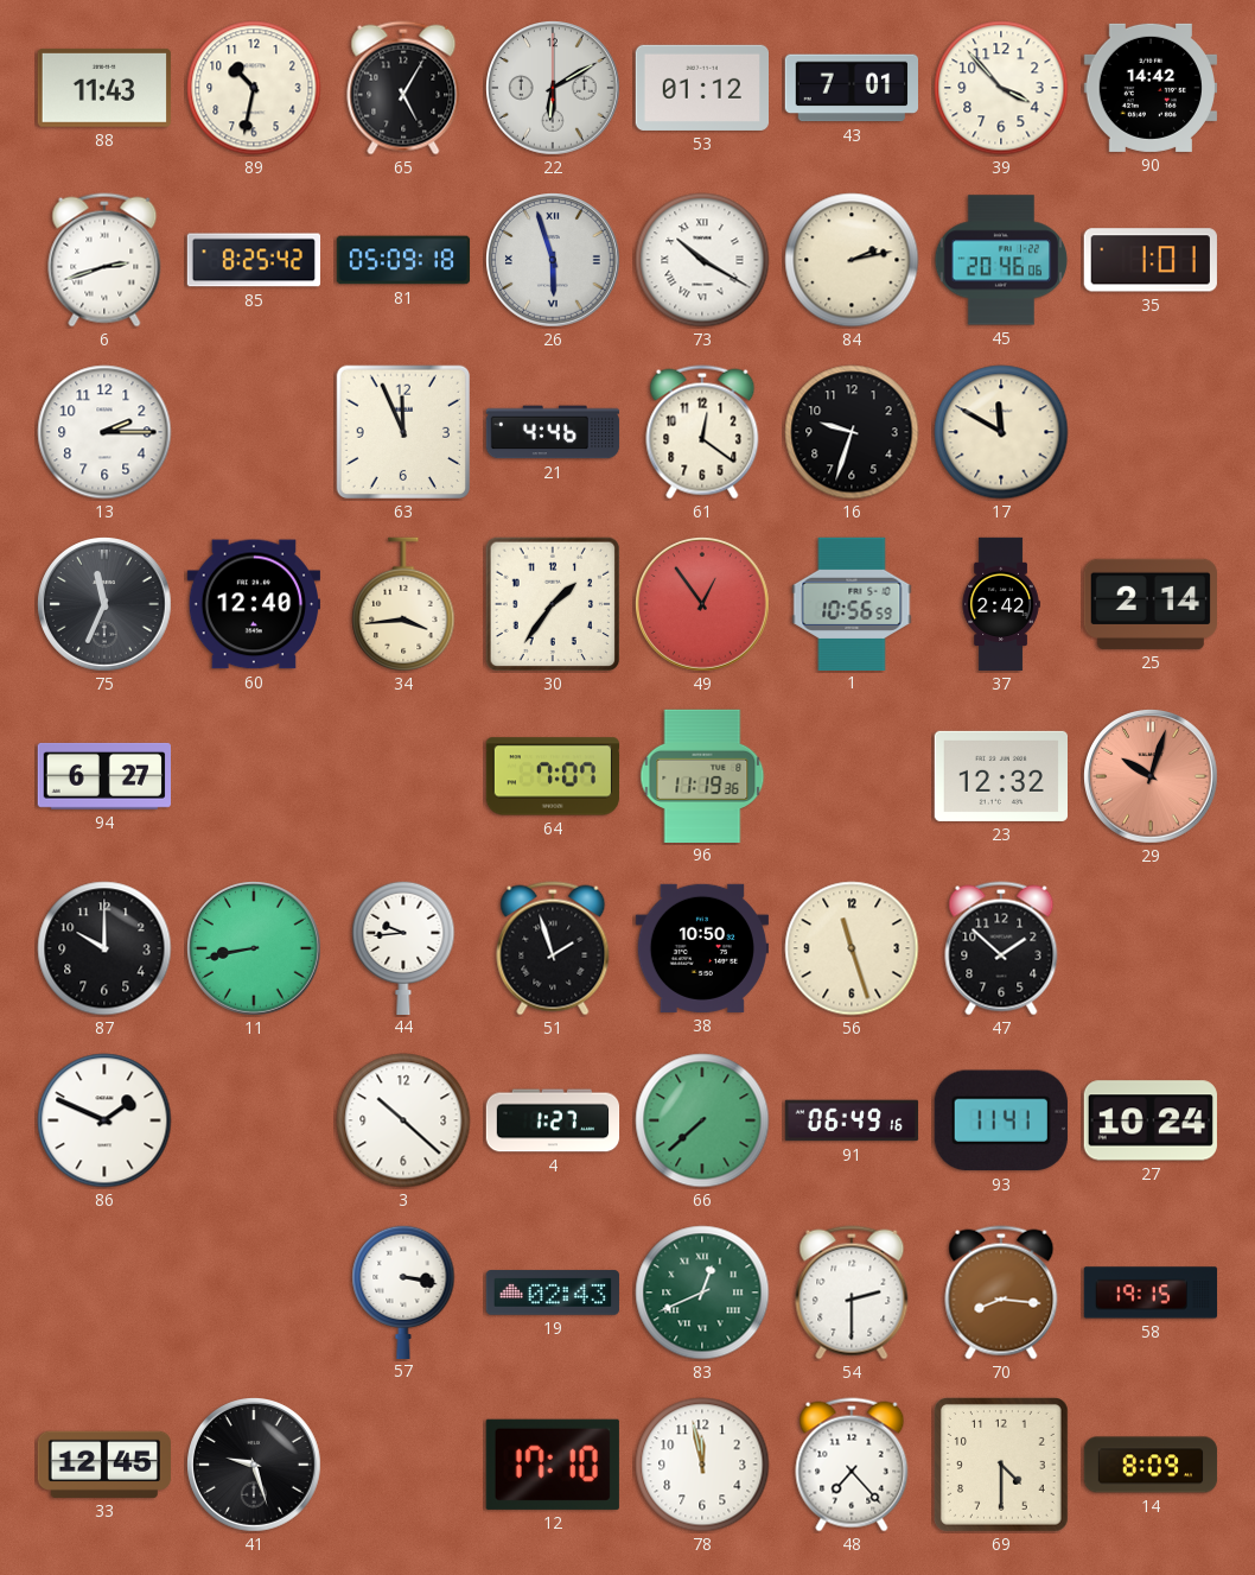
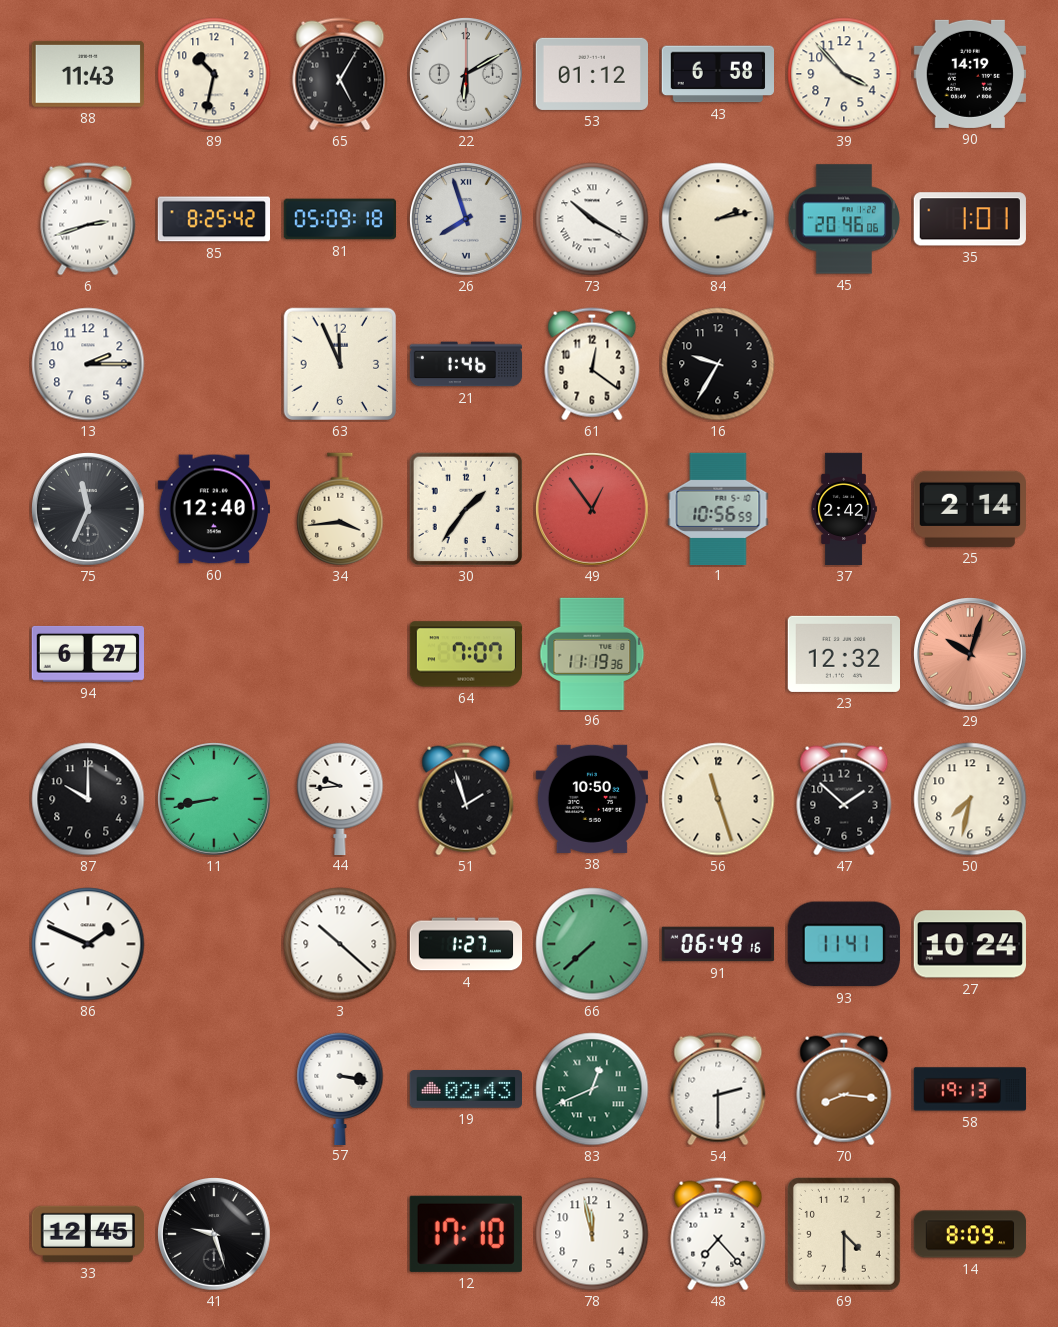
43: 7:01 -> 6:58 (717, 74)
90: 14:42 -> 14:19 (969, 74)
26: 5:57 -> 7:57 (467, 220)
21: 4:46 -> 1:46 (466, 364)
16: 9:33 -> 9:35 (718, 364)
17: 11:50 -> none (1001, 432)
50: none -> 7:32 (970, 799)
58: 19:15 -> 19:13 (970, 1089)
